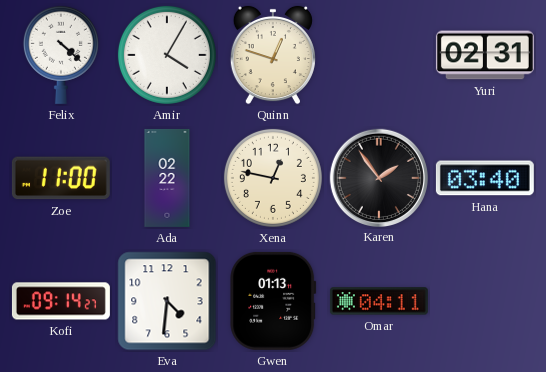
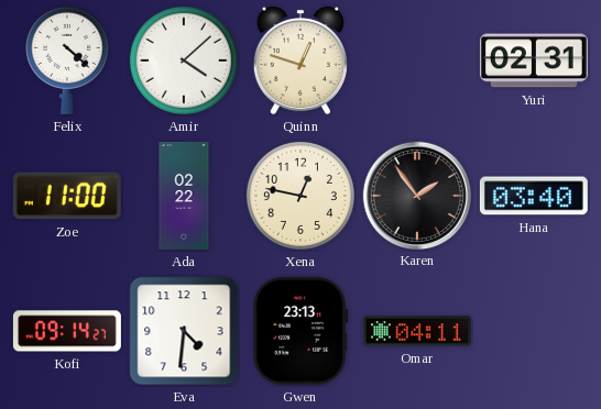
Amir: 4:05 -> 4:08 (184, 60)
Gwen: 01:13 -> 23:13 (300, 331)
